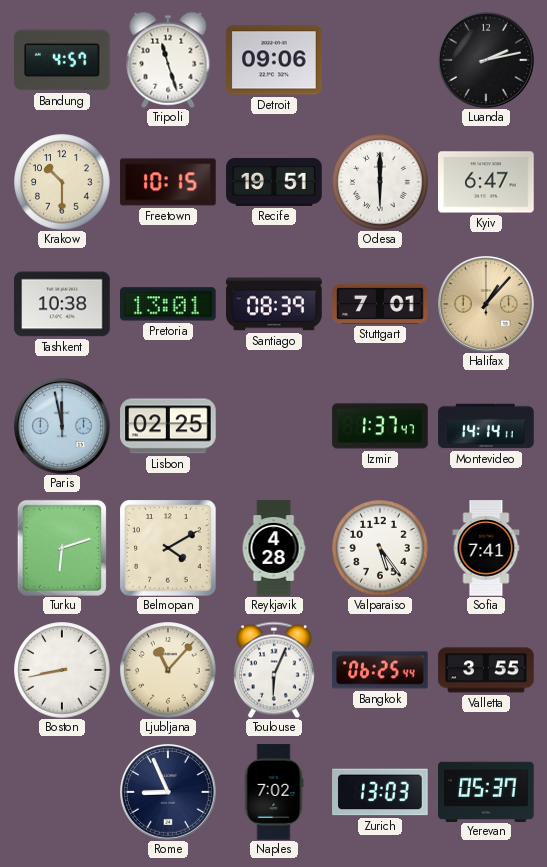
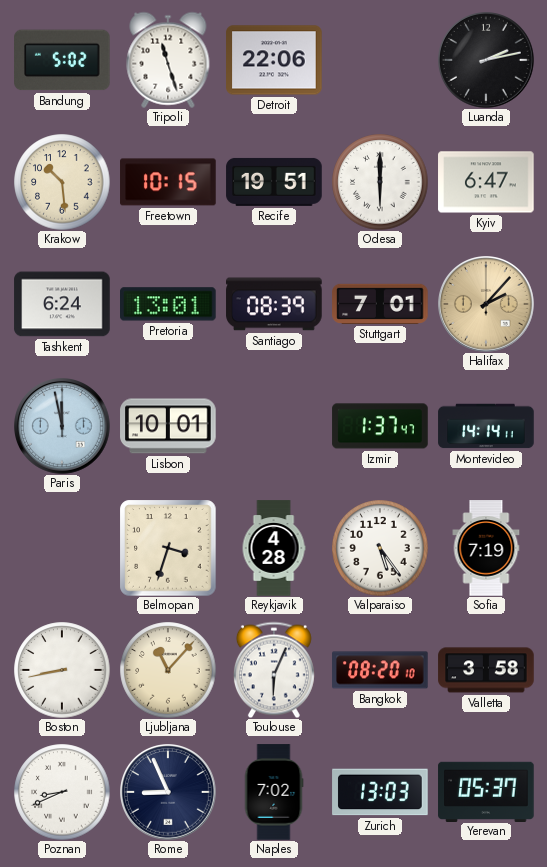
Bandung: 4:57 -> 5:02 (62, 60)
Detroit: 09:06 -> 22:06 (274, 60)
Krakow: 10:30 -> 10:29 (62, 182)
Tashkent: 10:38 -> 6:24 (62, 304)
Halifax: 1:07 -> 2:07 (487, 305)
Lisbon: 02:25 -> 10:01 (168, 426)
Turku: 6:12 -> none (62, 548)
Belmopan: 4:10 -> 3:33 (168, 548)
Sofia: 7:41 -> 7:19 (486, 548)
Bangkok: 06:25 -> 08:20 (380, 670)
Valletta: 3:55 -> 3:58 (486, 670)
Poznan: none -> 8:41 (62, 792)
